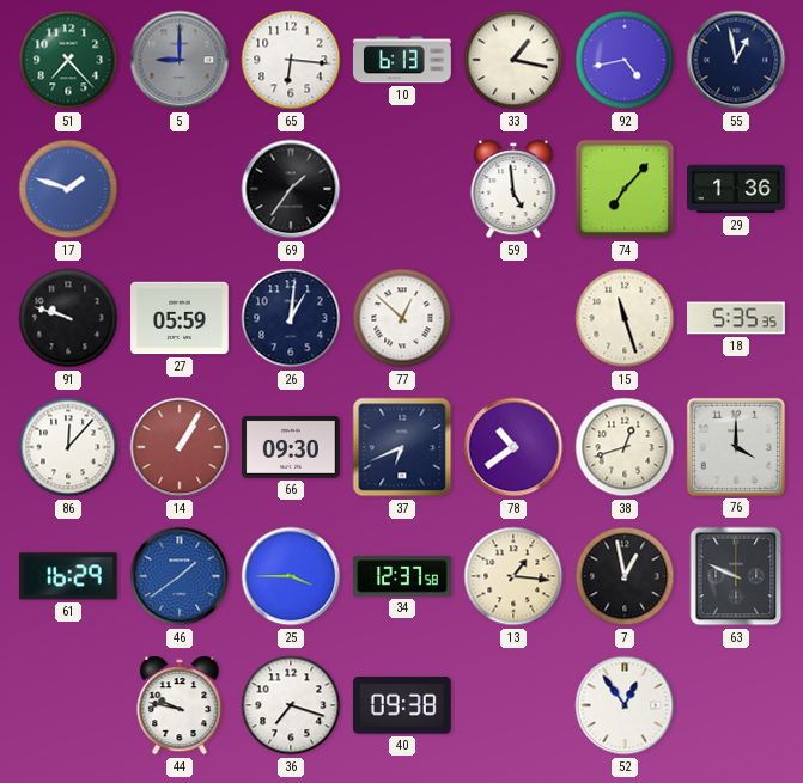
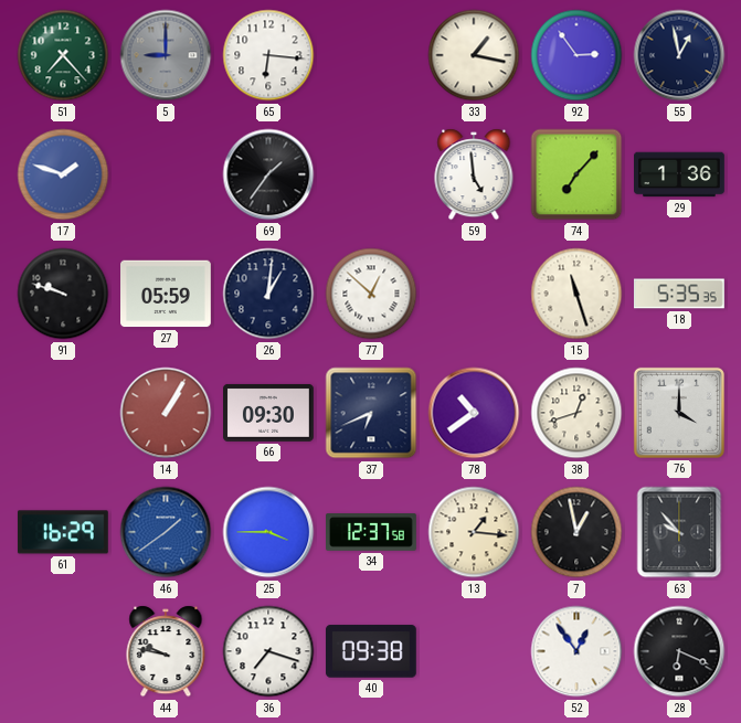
10: 6:13 -> none (402, 60)
92: 4:43 -> 2:54 (576, 55)
86: 12:07 -> none (68, 447)
63: 9:49 -> 9:53 (679, 532)
28: none -> 6:19 (679, 651)
